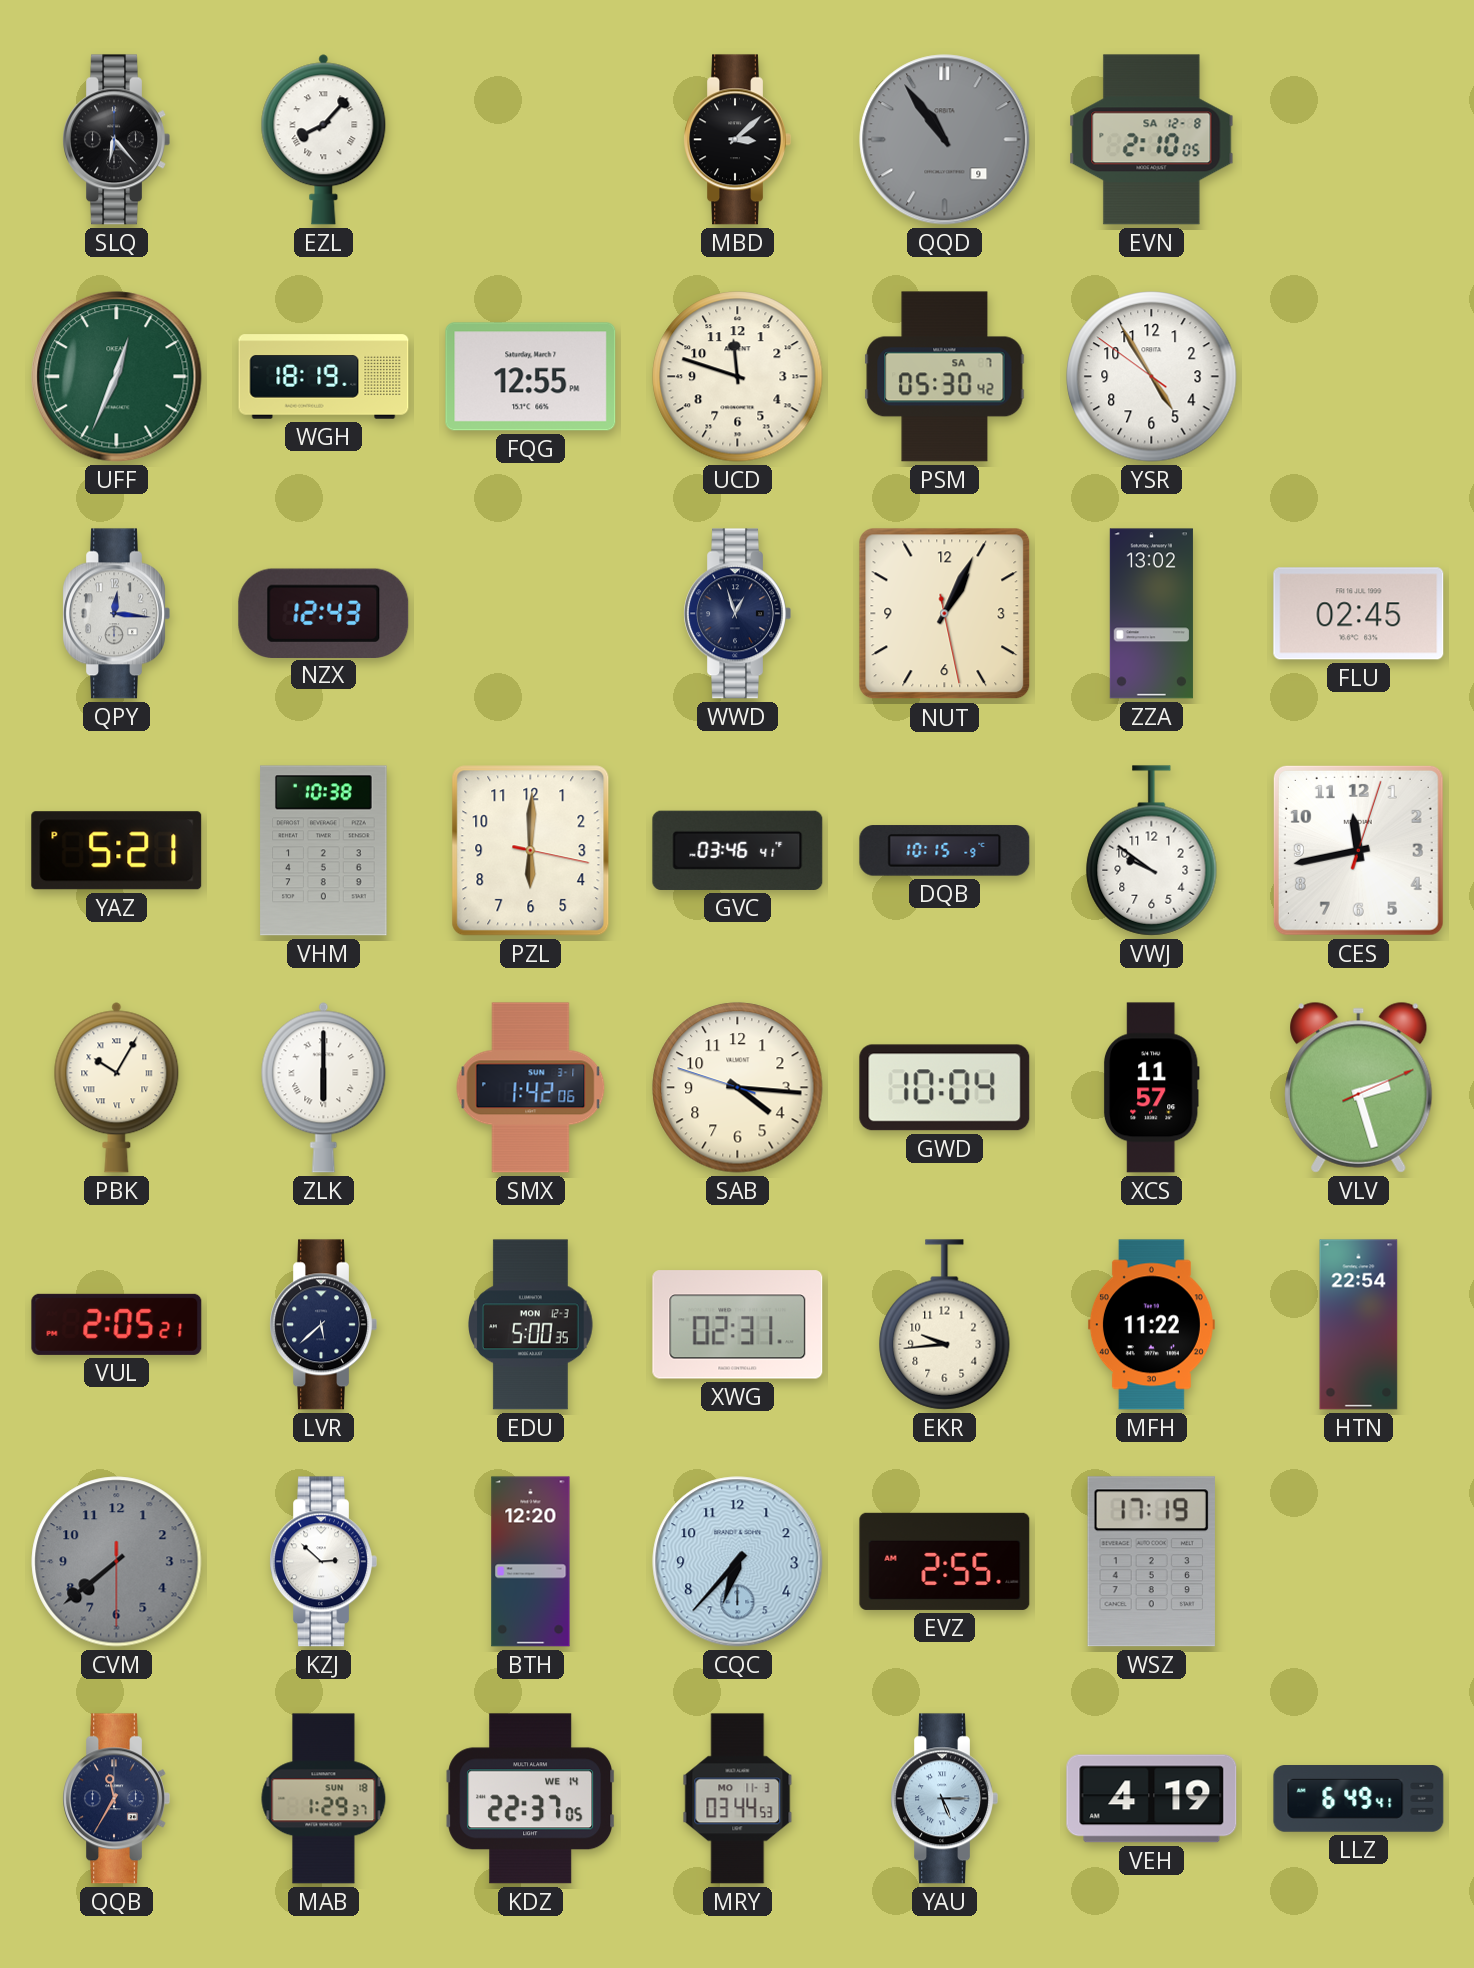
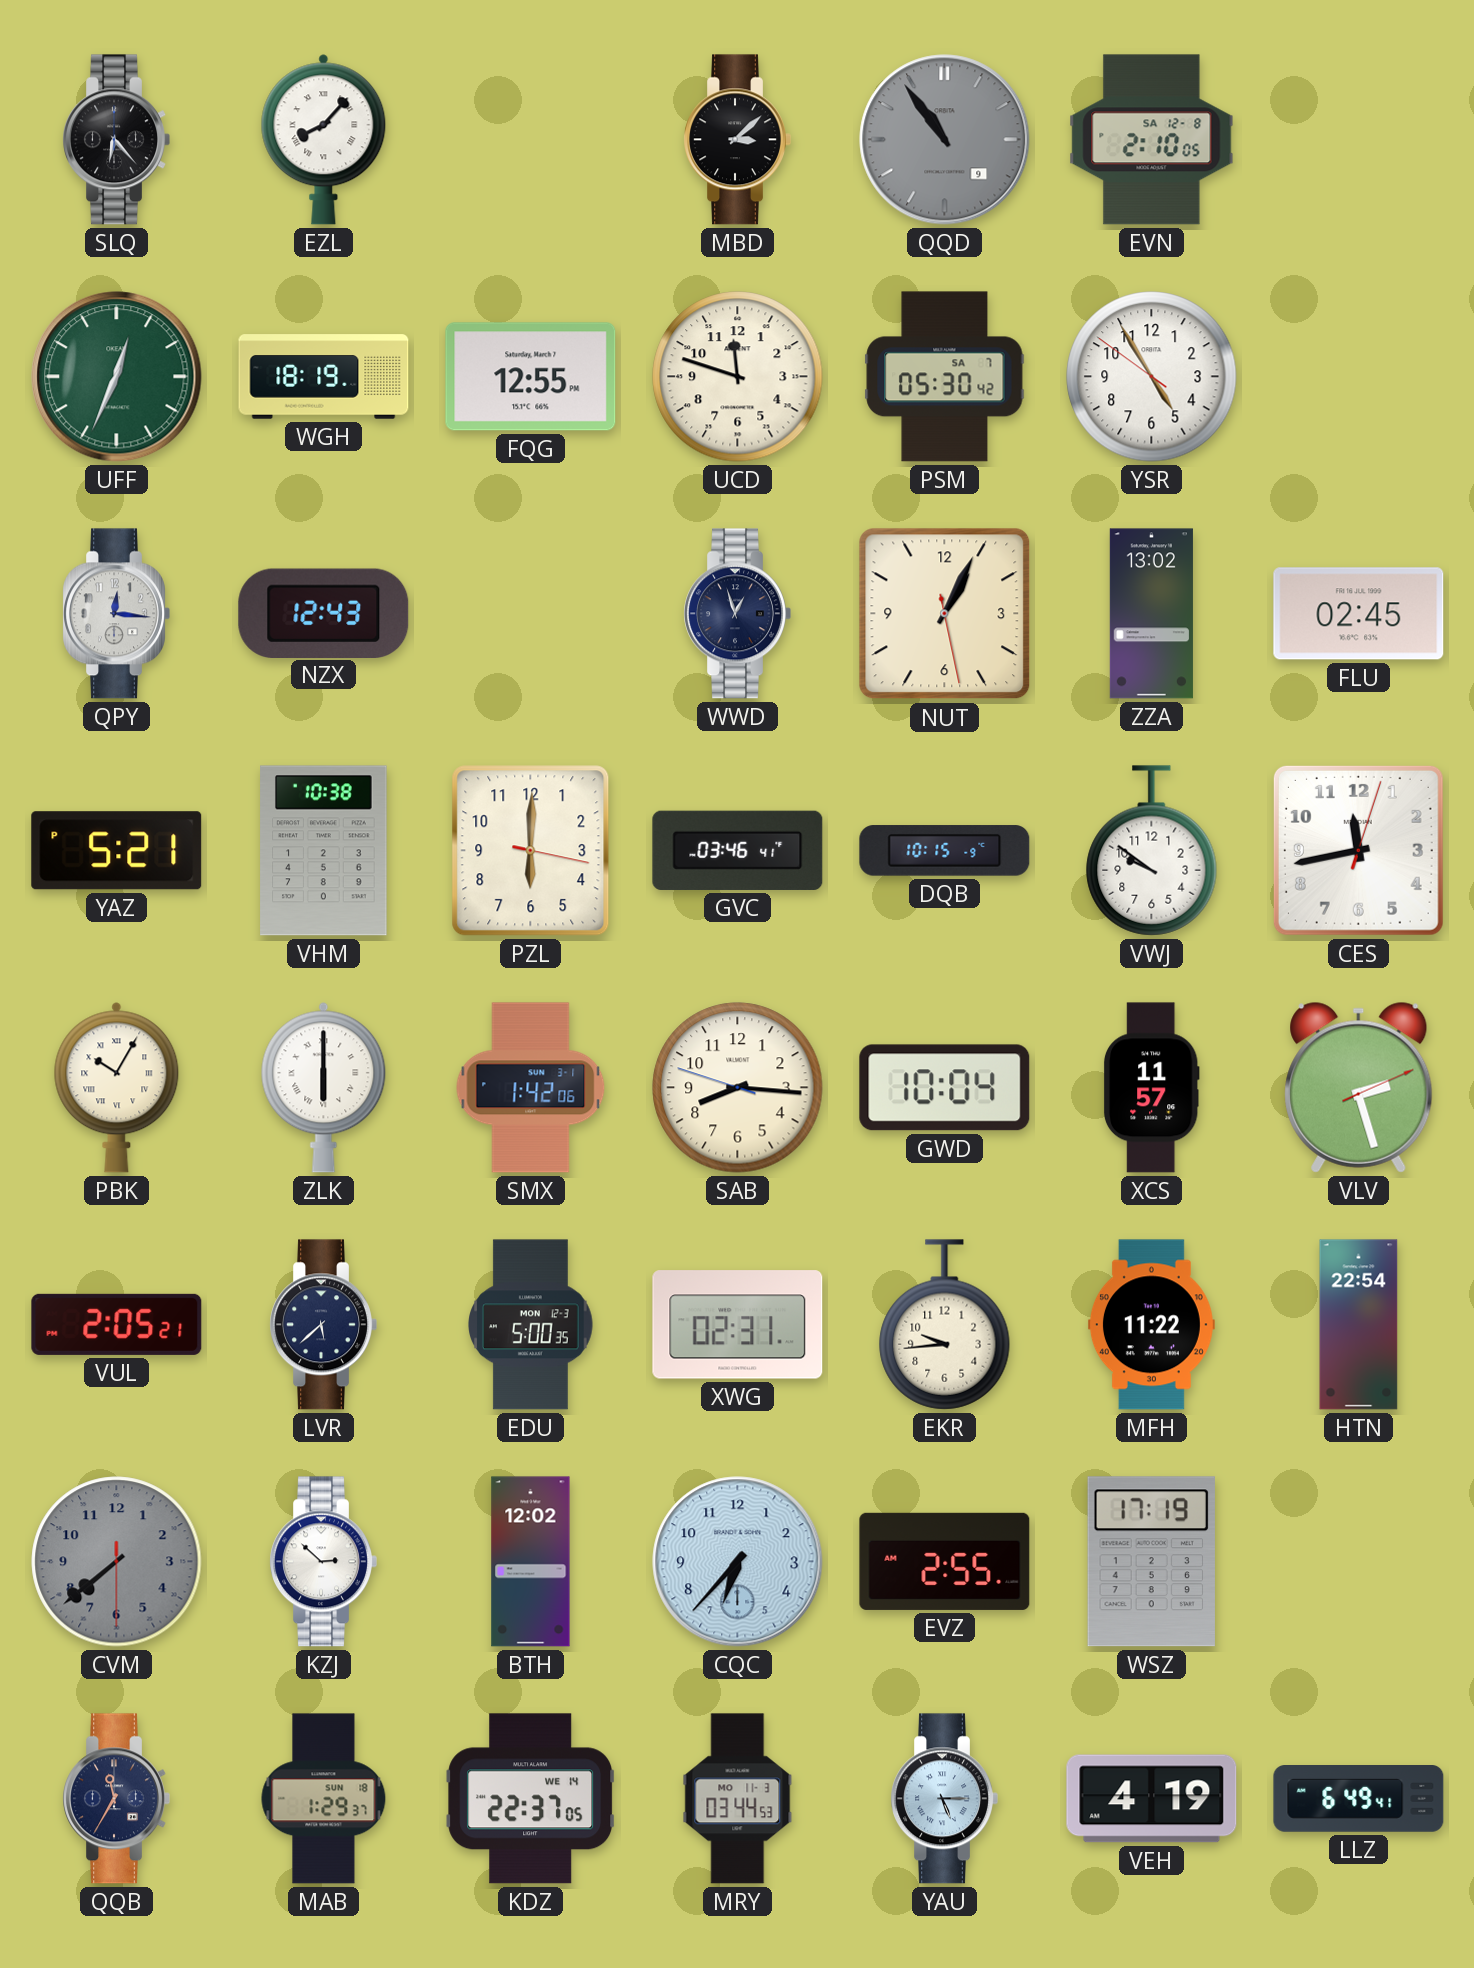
SAB: 4:15 -> 8:15 (738, 1088)
BTH: 12:20 -> 12:02 (531, 1562)
